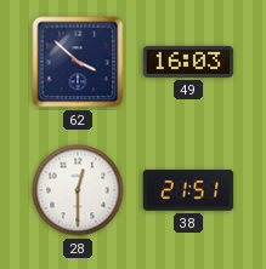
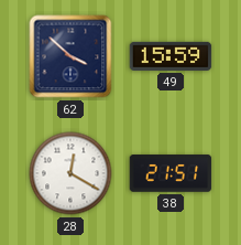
49: 16:03 -> 15:59 (171, 56)
28: 12:30 -> 12:20 (70, 173)
